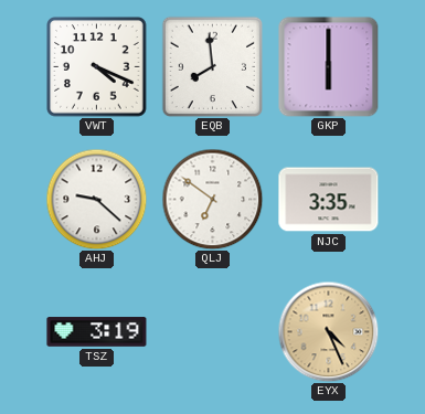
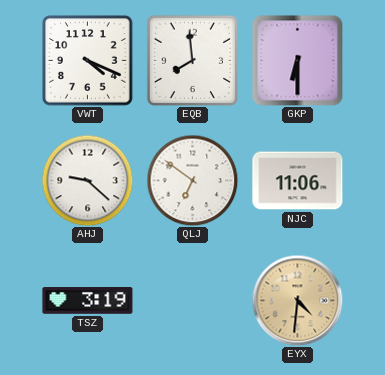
GKP: 6:00 -> 6:30 (297, 60)
NJC: 3:35 -> 11:06 (298, 181)
EYX: 4:26 -> 4:31 (297, 300)
